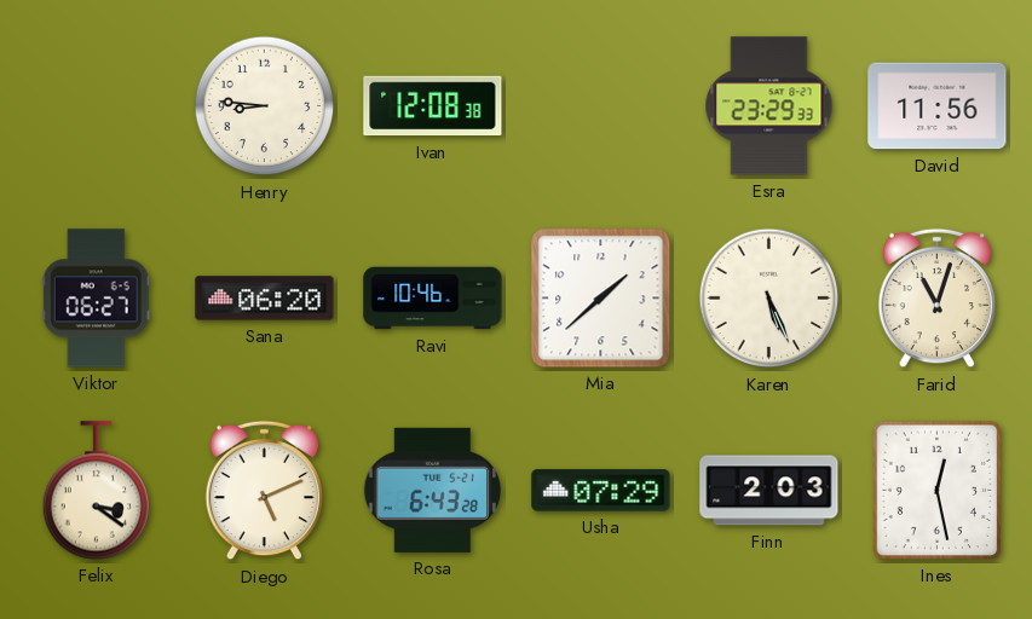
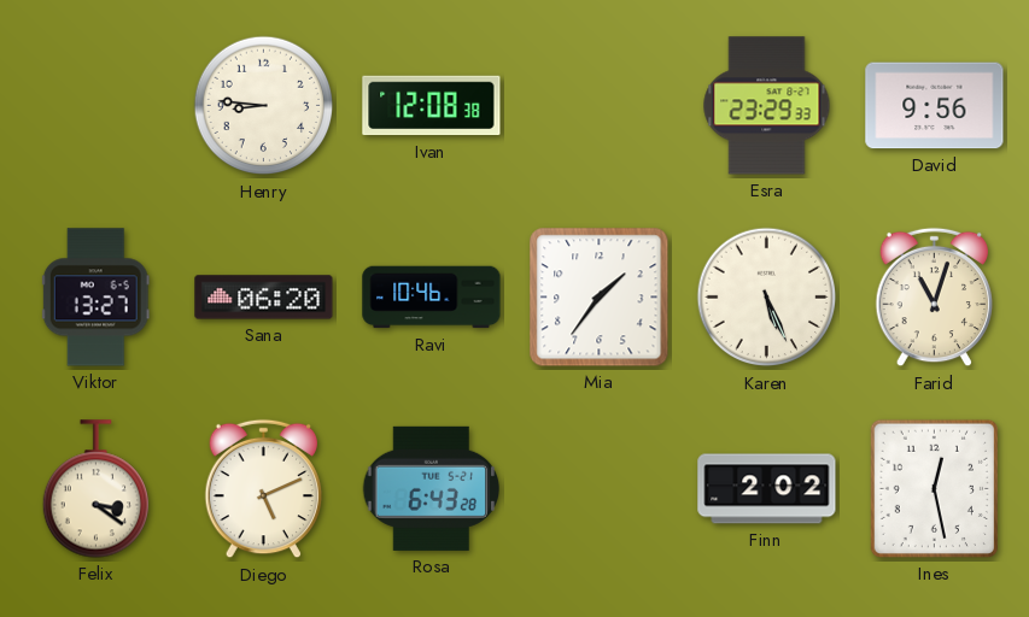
David: 11:56 -> 9:56 (935, 106)
Viktor: 06:27 -> 13:27 (95, 298)
Mia: 1:38 -> 1:36 (600, 298)
Usha: 07:29 -> none (601, 491)
Finn: 2:03 -> 2:02 (767, 489)
